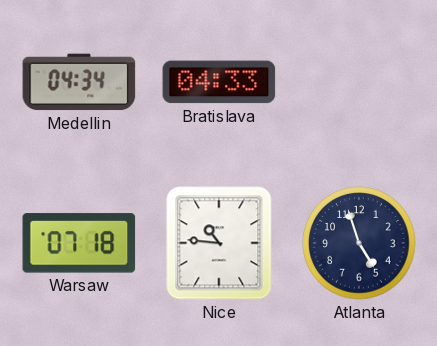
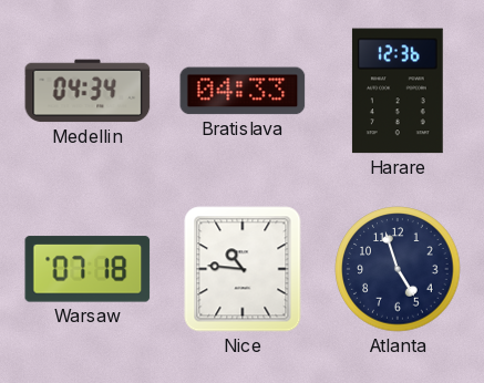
Harare: none -> 12:36 (398, 91)
